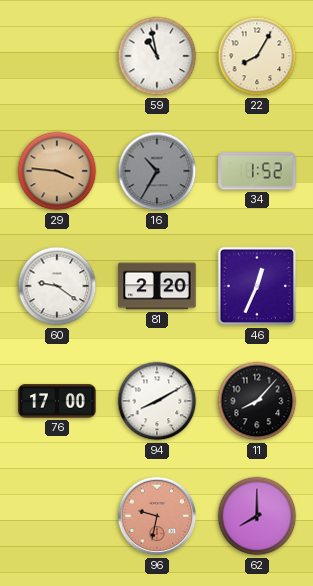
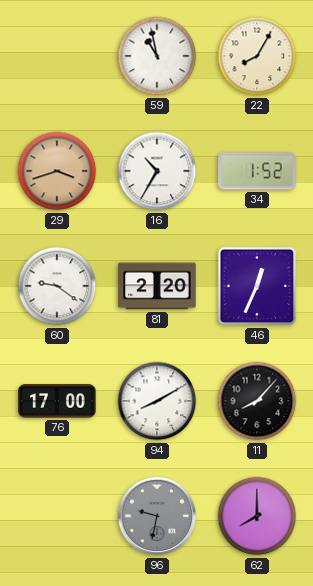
29: 3:46 -> 3:42 (57, 171)
16 dial: grey -> white (157, 171)
96 dial: salmon -> grey (157, 516)
